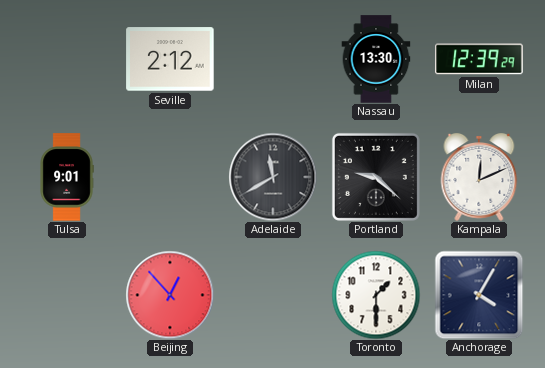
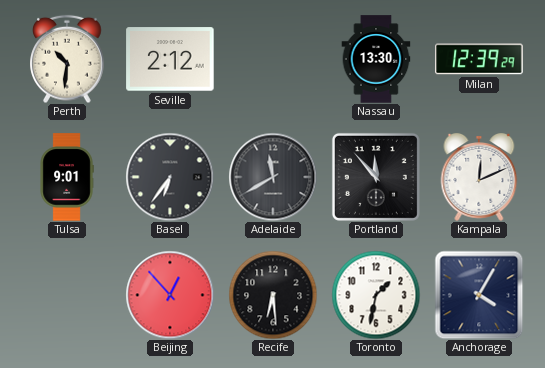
Perth: none -> 10:31 (67, 59)
Basel: none -> 6:36 (170, 177)
Portland: 9:22 -> 11:53 (376, 177)
Recife: none -> 6:29 (273, 295)
Toronto: 1:30 -> 1:32 (376, 295)
